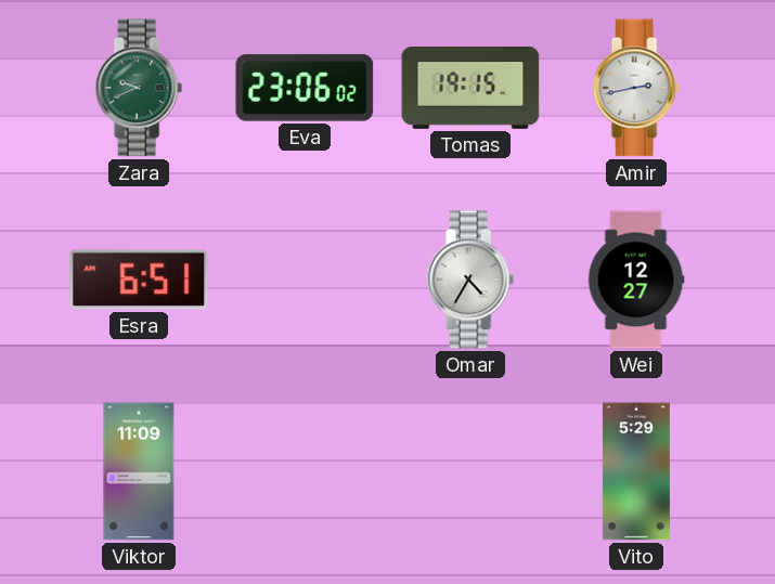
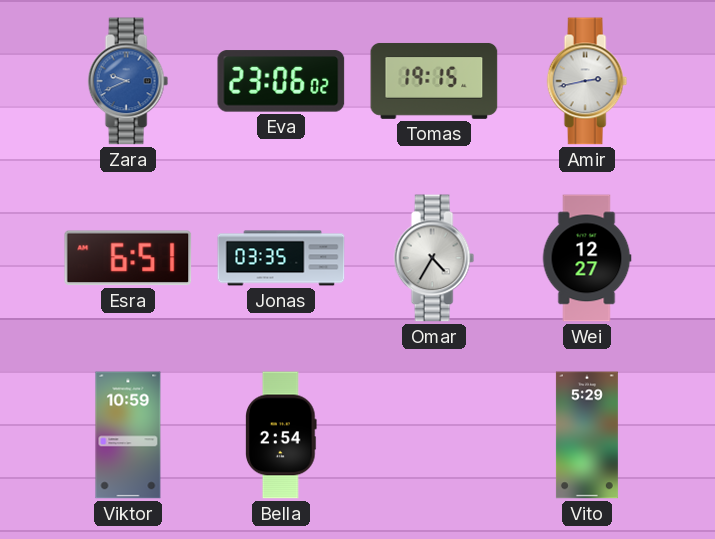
Zara dial: green -> blue (128, 81)
Jonas: none -> 03:35 (281, 258)
Viktor: 11:09 -> 10:59 (128, 435)
Bella: none -> 2:54 (282, 435)
